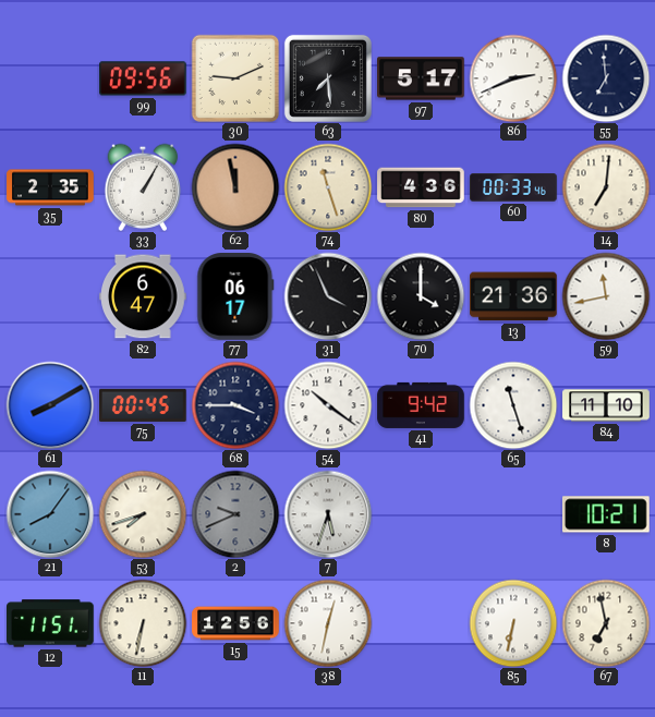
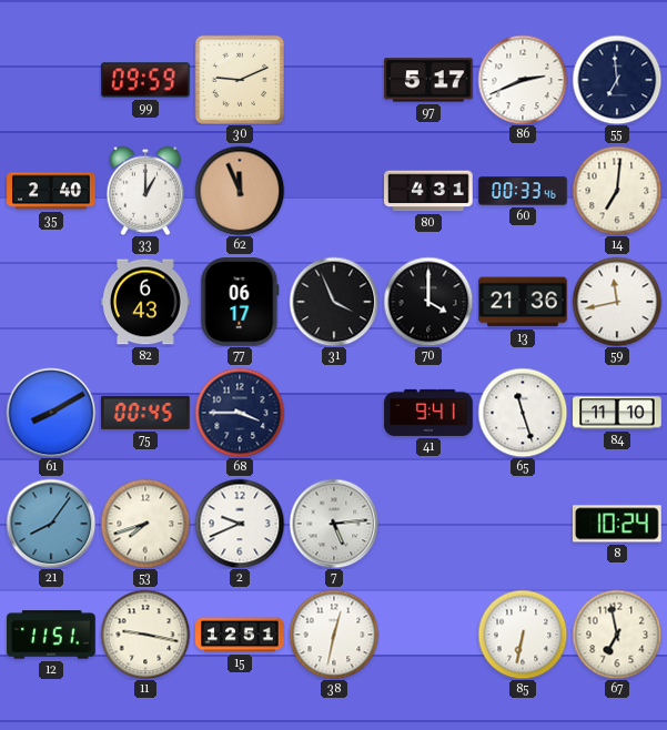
99: 09:56 -> 09:59 (145, 80)
63: 7:29 -> none (328, 78)
35: 2:35 -> 2:40 (51, 191)
33: 1:05 -> 1:00 (145, 191)
62: 11:58 -> 11:56 (240, 191)
74: 11:27 -> none (328, 187)
80: 4:36 -> 4:31 (428, 191)
82: 6:47 -> 6:43 (145, 302)
54: 10:21 -> none (328, 405)
41: 9:42 -> 9:41 (428, 413)
2 dial: grey -> white (240, 524)
7: 5:33 -> 5:14 (334, 524)
8: 10:21 -> 10:24 (618, 524)
11: 6:32 -> 9:17 (145, 635)
15: 12:56 -> 12:51 (240, 635)
